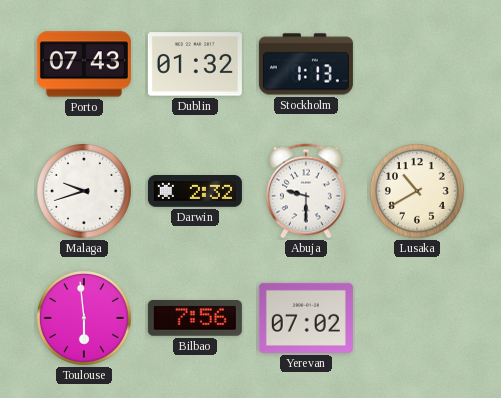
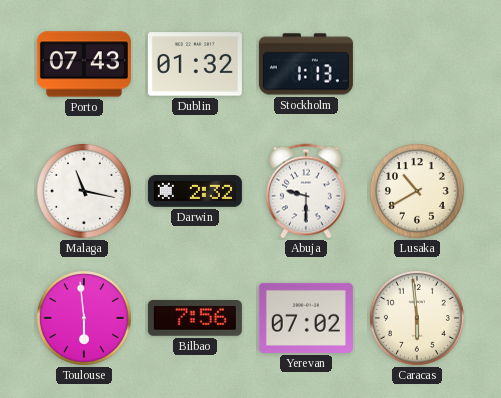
Malaga: 9:42 -> 11:17 (84, 191)
Caracas: none -> 5:59 (417, 318)
